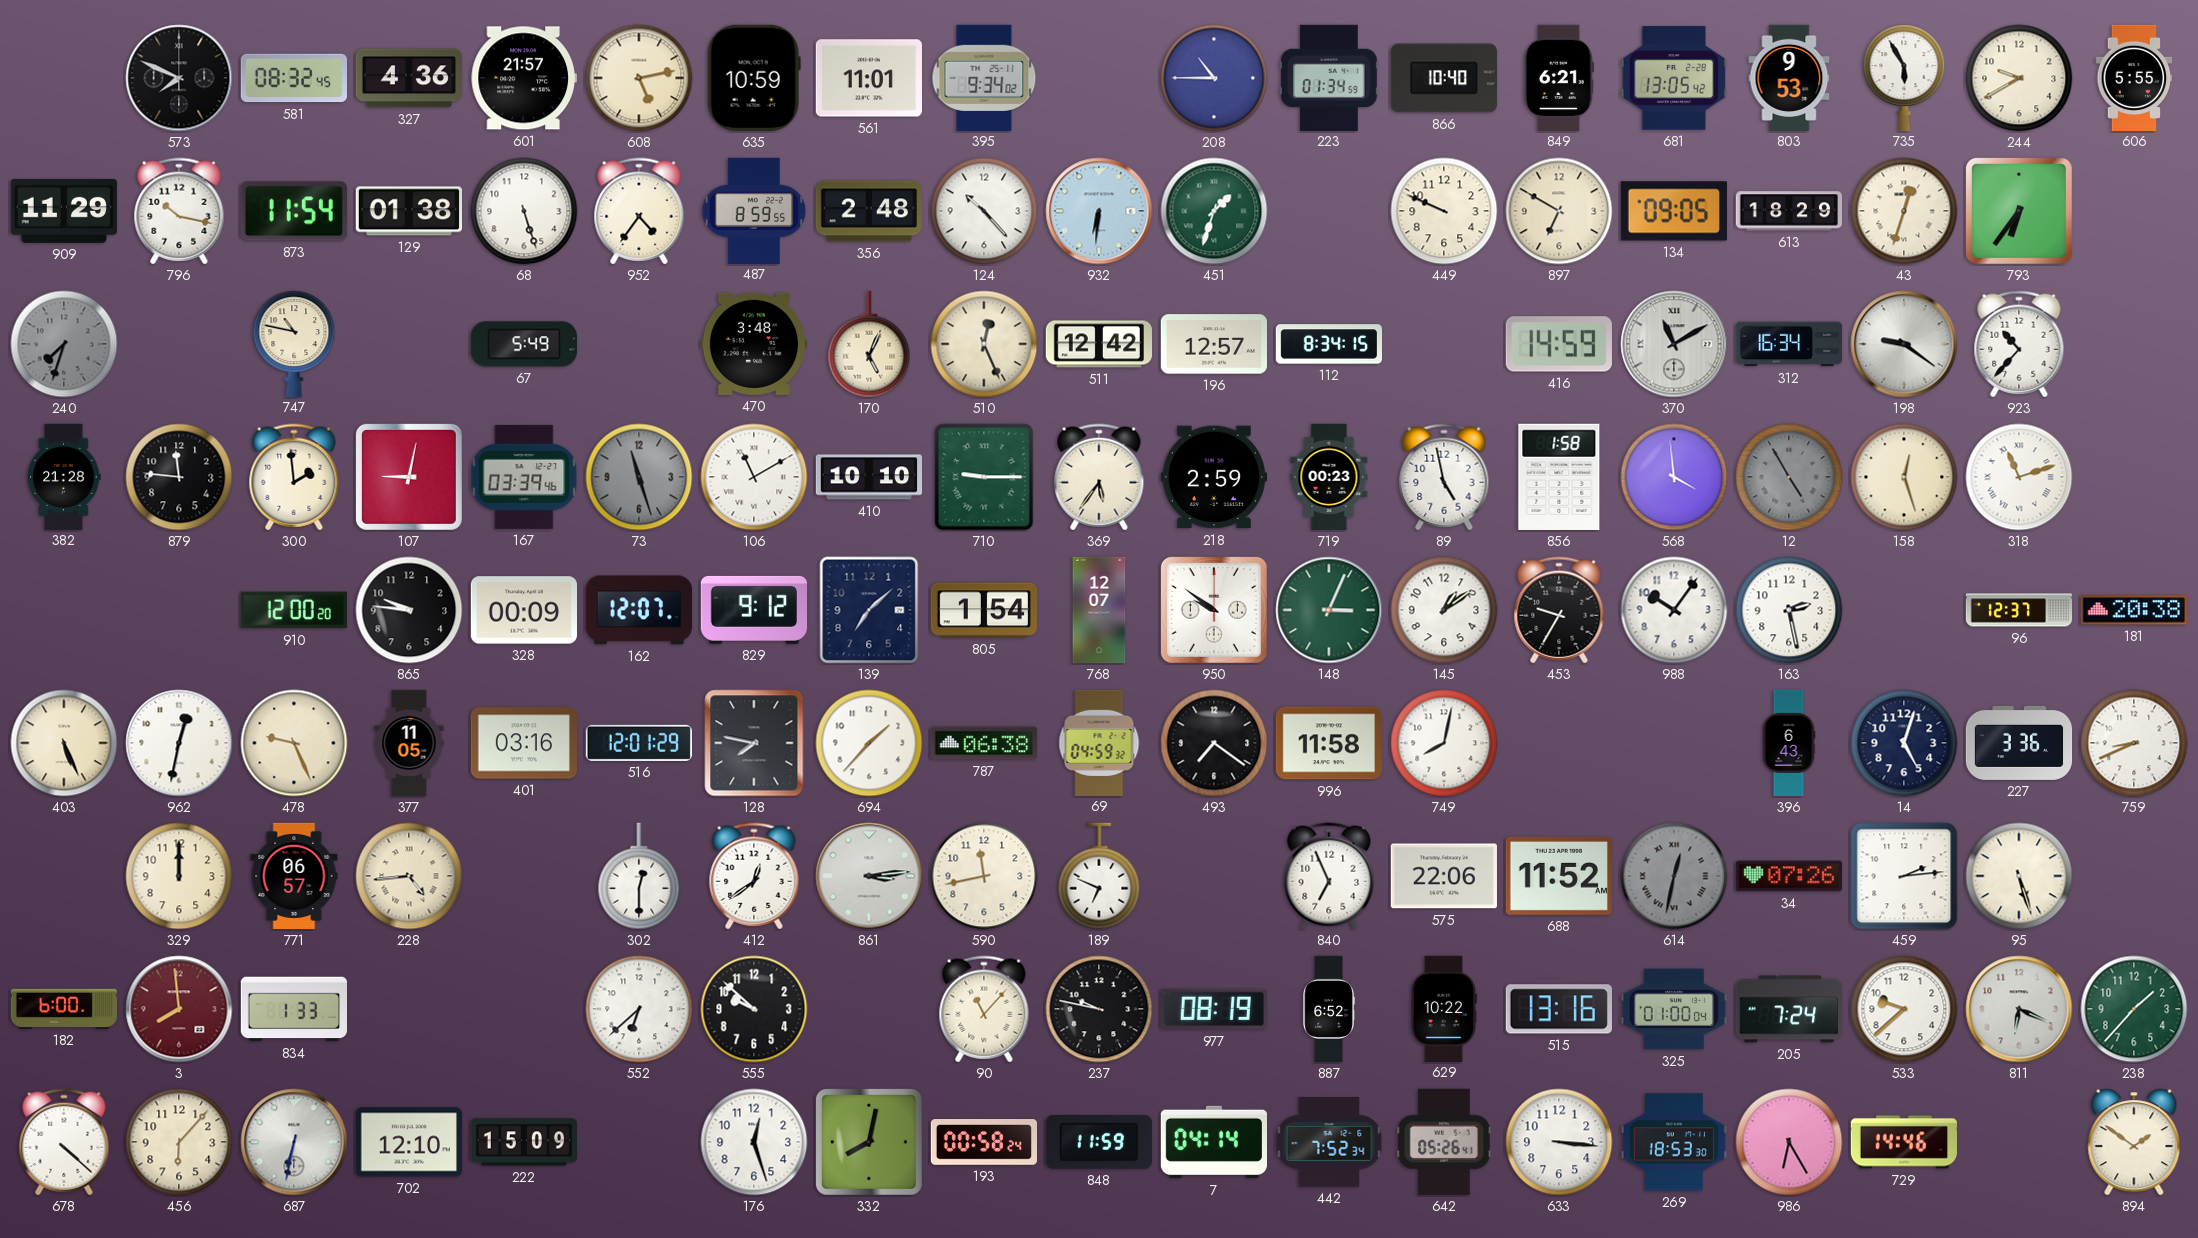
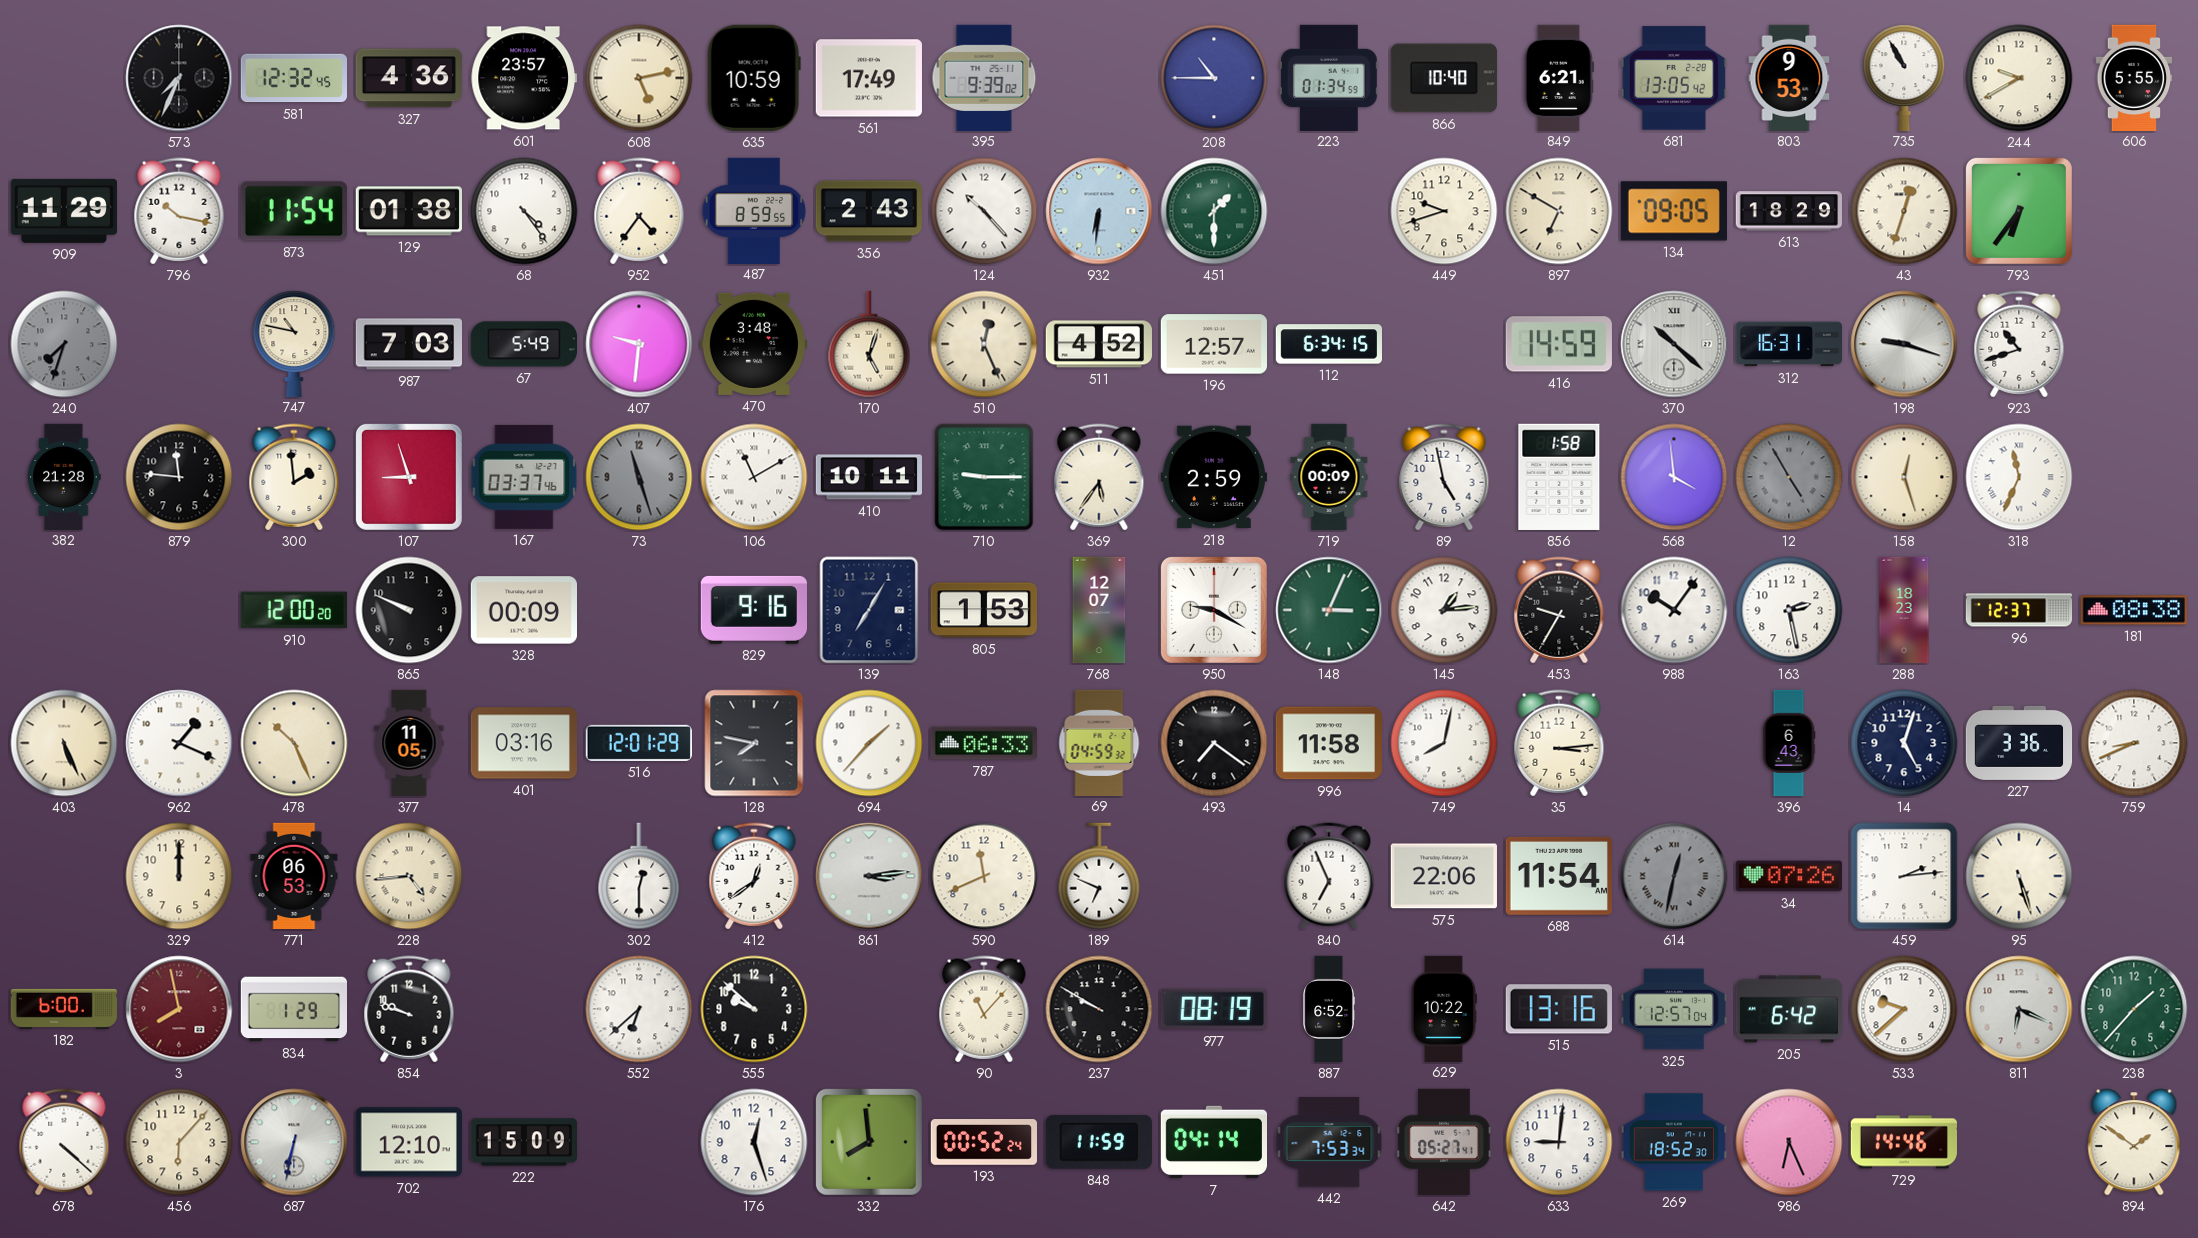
573: 7:49 -> 7:34 (179, 78)
581: 08:32 -> 12:32 (293, 78)
601: 21:57 -> 23:57 (524, 78)
561: 11:01 -> 17:49 (869, 78)
395: 9:34 -> 9:39 (984, 77)
735: 5:55 -> 10:55 (1904, 77)
68: 5:27 -> 4:24 (524, 211)
356: 2:48 -> 2:43 (868, 211)
451: 1:33 -> 1:30 (1214, 211)
449: 9:49 -> 9:42 (1444, 211)
987: none -> 7:03 (408, 344)
407: none -> 9:31 (639, 344)
170: 5:04 -> 5:03 (869, 344)
511: 12:42 -> 4:52 (1098, 344)
112: 8:34 -> 6:34 (1329, 344)
370: 11:10 -> 10:22 (1674, 344)
312: 16:34 -> 16:31 (1789, 344)
198: 9:21 -> 9:18 (1904, 344)
923: 10:37 -> 10:42 (2019, 344)
107: 9:02 -> 8:57 (409, 477)
167: 03:39 -> 03:37 (524, 477)
410: 10:10 -> 10:11 (869, 477)
719: 00:23 -> 00:09 (1329, 477)
318: 11:12 -> 11:34 (2019, 477)
865: 9:46 -> 9:49 (409, 610)
162: 12:07 -> none (639, 610)
829: 9:12 -> 9:16 (753, 610)
139: 7:08 -> 7:05 (869, 610)
805: 1:54 -> 1:53 (983, 610)
950: 9:51 -> 9:20 (1214, 610)
145: 1:09 -> 1:14 (1444, 610)
288: none -> 18:23 (1904, 610)
181: 20:38 -> 08:38 (2134, 610)
962: 12:32 -> 1:19 (179, 743)
478: 9:26 -> 10:26 (294, 743)
787: 06:38 -> 06:33 (984, 743)
35: none -> 3:14 (1559, 743)
771: 06:57 -> 06:53 (294, 876)
590: 11:43 -> 11:41 (984, 876)
688: 11:52 -> 11:54 (1559, 876)
3: 7:59 -> 7:58 (179, 1009)
834: 1:33 -> 1:29 (293, 1009)
854: none -> 9:48 (409, 1009)
237: 9:47 -> 9:50 (1099, 1009)
325: 01:00 -> 12:57 (1673, 1009)
205: 7:24 -> 6:42 (1788, 1009)
332: 8:02 -> 7:59 (869, 1142)
193: 00:58 -> 00:52 (983, 1143)
442: 7:52 -> 7:53 (1329, 1142)
642: 05:26 -> 05:27 (1444, 1142)
633: 3:16 -> 9:01 (1559, 1142)
269: 18:53 -> 18:52 (1673, 1142)
986: 6:25 -> 6:26 (1789, 1142)
